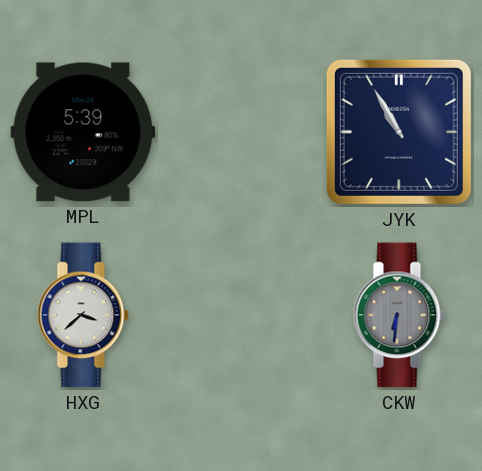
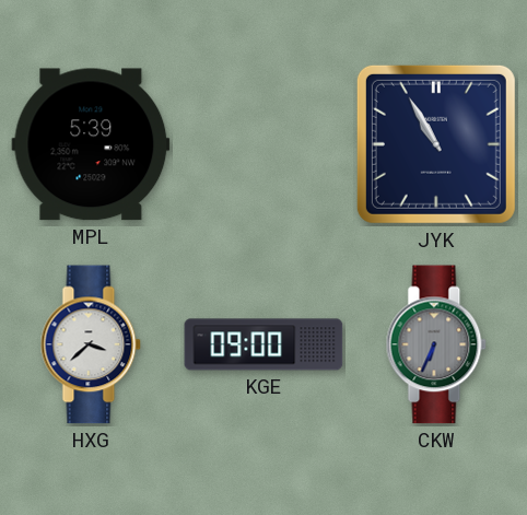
KGE: none -> 09:00 (263, 344)
CKW: 6:31 -> 6:34 (436, 344)
